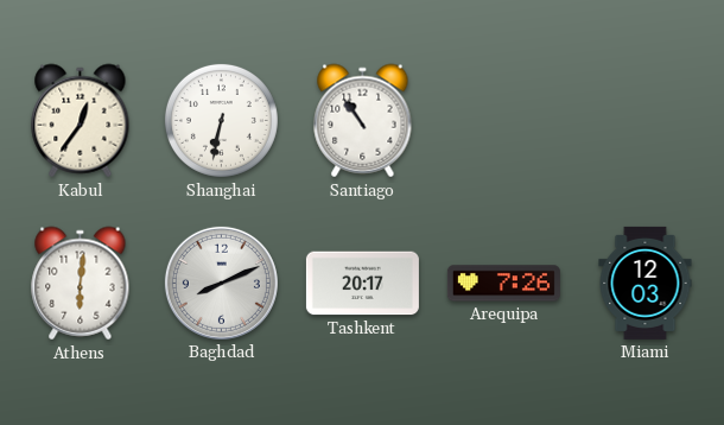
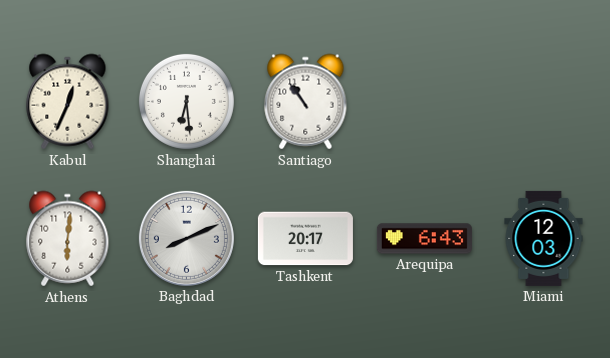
Kabul: 12:36 -> 12:34 (68, 102)
Shanghai: 6:32 -> 6:29 (186, 101)
Arequipa: 7:26 -> 6:43 (424, 239)
